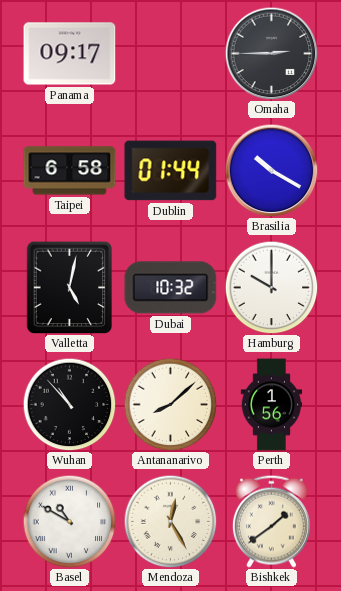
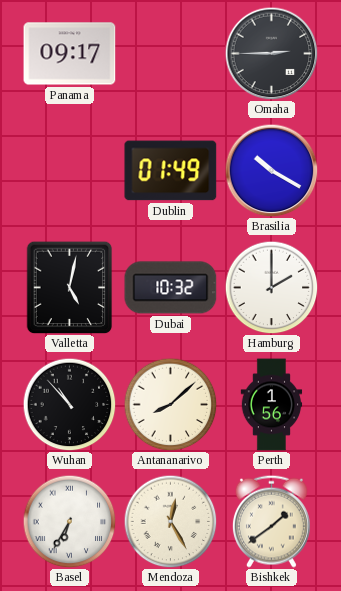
Taipei: 6:58 -> none (70, 171)
Dublin: 01:44 -> 01:49 (171, 171)
Hamburg: 10:00 -> 2:00 (271, 287)
Basel: 10:50 -> 6:35 (69, 521)
